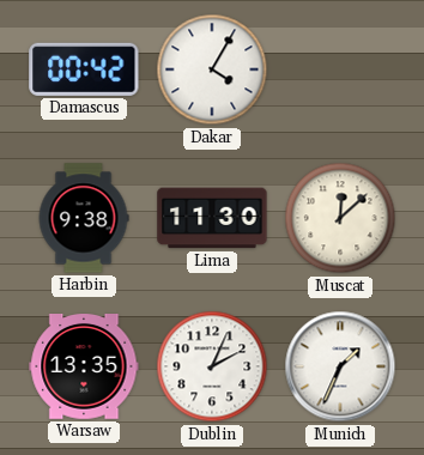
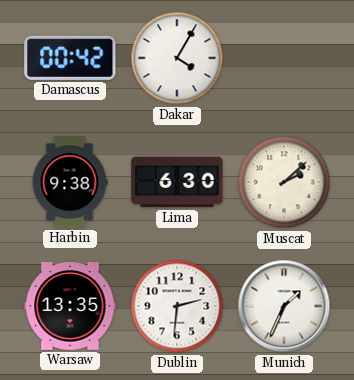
Lima: 11:30 -> 6:30 (177, 182)
Muscat: 12:08 -> 2:08 (284, 182)
Dublin: 2:04 -> 2:31 (177, 306)
